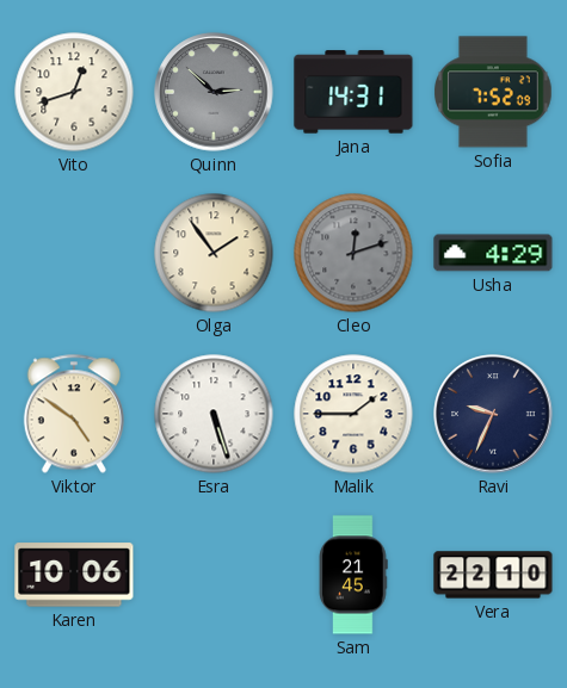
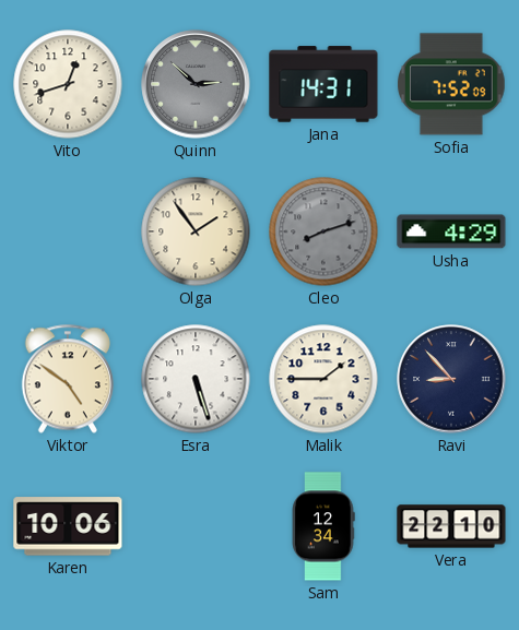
Cleo: 12:12 -> 8:12 (323, 231)
Ravi: 9:34 -> 8:53 (451, 379)
Sam: 21:45 -> 12:34 (323, 526)
